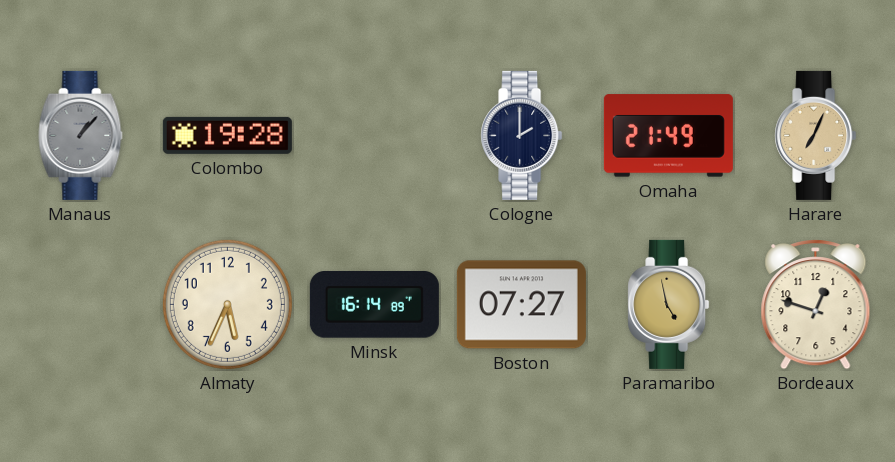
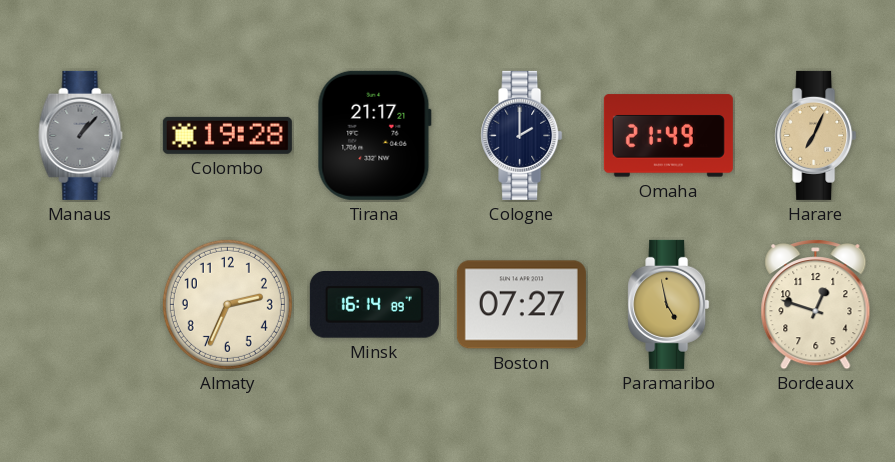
Tirana: none -> 21:17 (374, 135)
Almaty: 5:34 -> 2:34 (227, 304)
